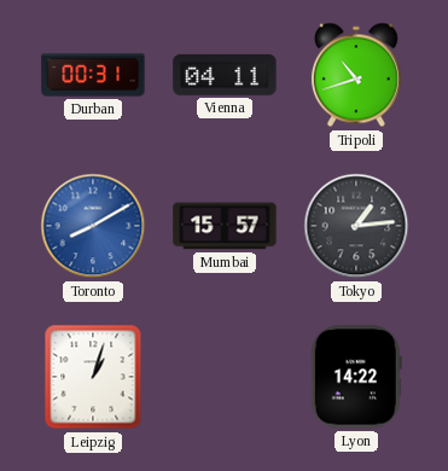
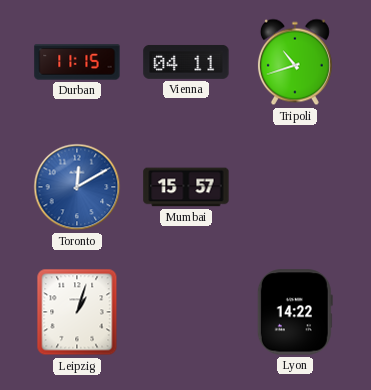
Durban: 00:31 -> 11:15 (77, 62)
Toronto: 8:10 -> 12:10 (77, 187)
Tokyo: 1:14 -> none (356, 226)
